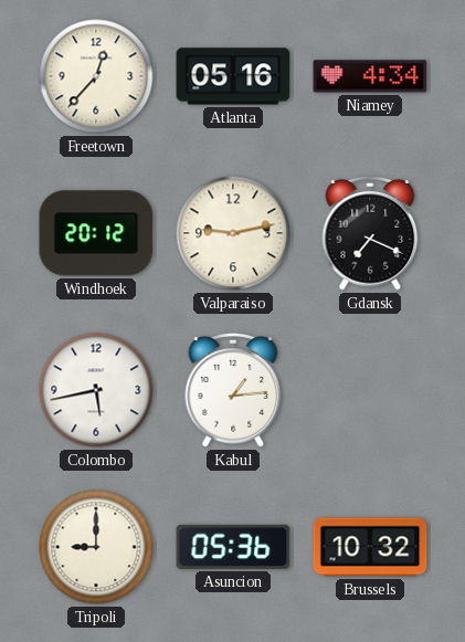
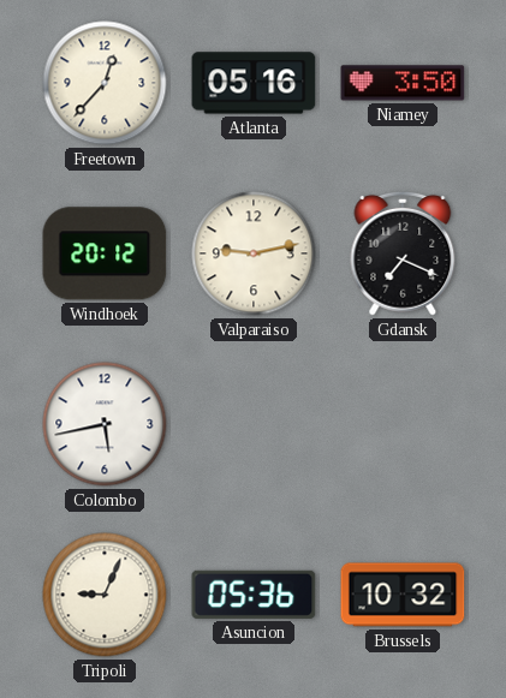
Niamey: 4:34 -> 3:50 (403, 83)
Kabul: 1:14 -> none (233, 390)
Tripoli: 9:00 -> 9:04 (105, 595)
